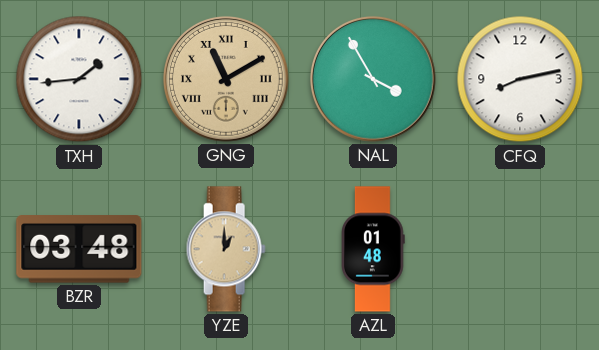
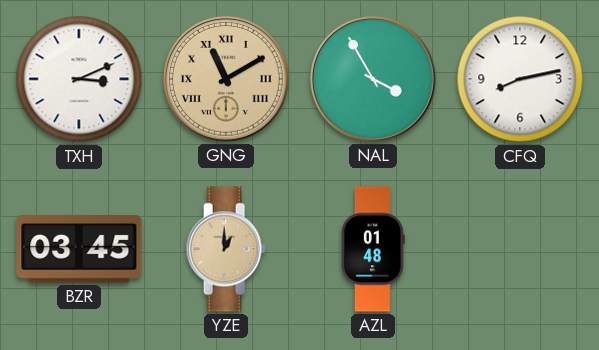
TXH: 1:44 -> 3:11 (79, 79)
BZR: 03:48 -> 03:45 (79, 249)
